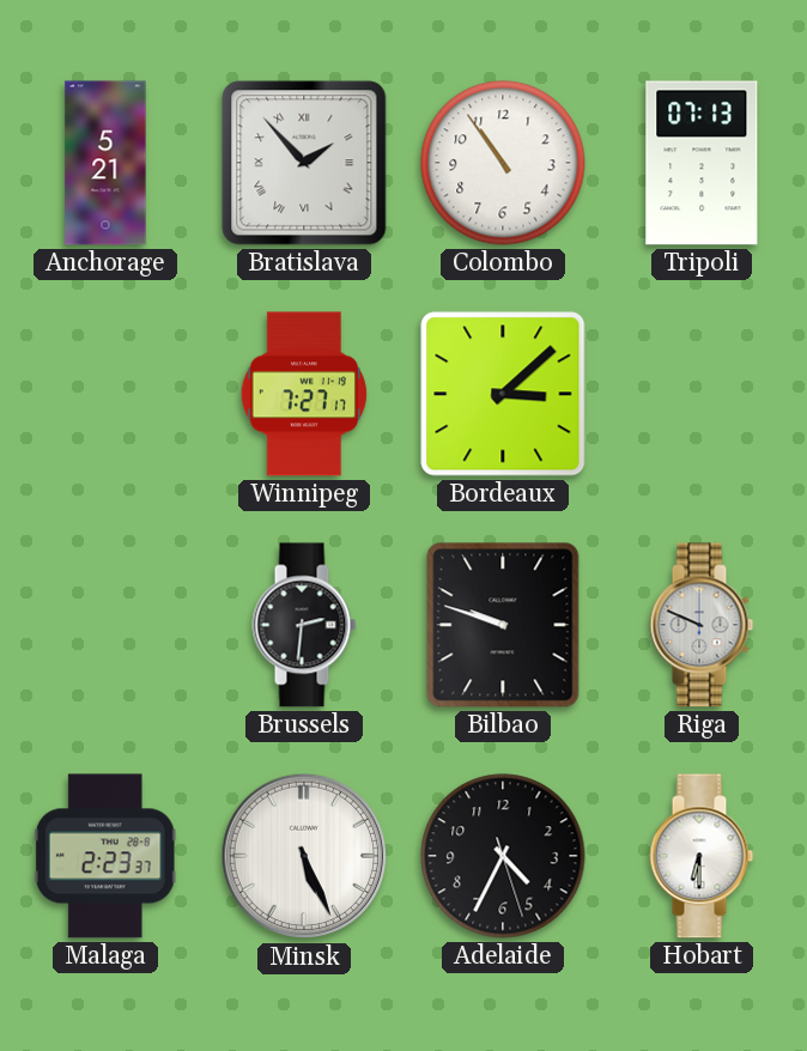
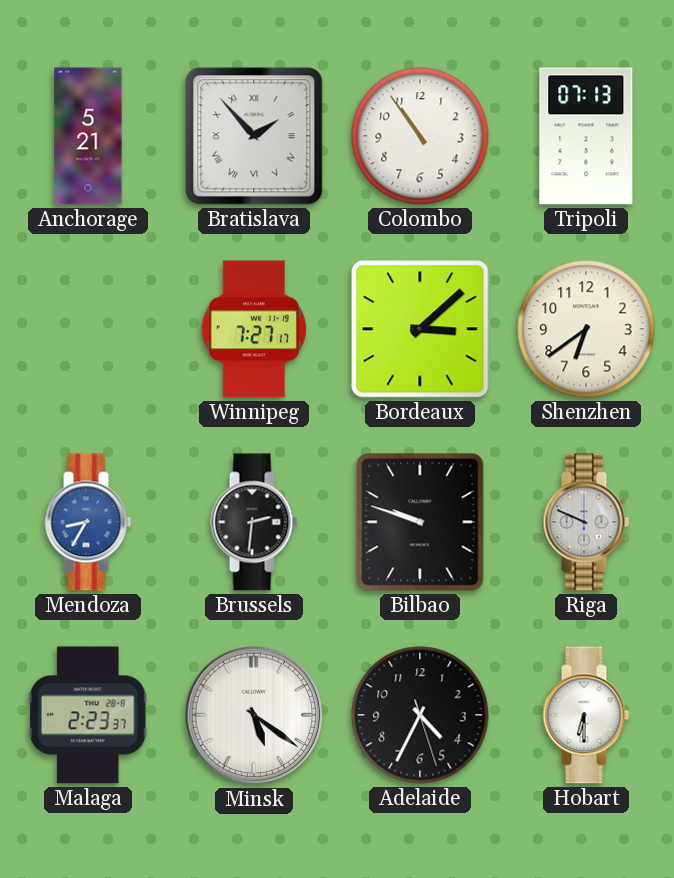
Shenzhen: none -> 6:39 (586, 329)
Mendoza: none -> 8:35 (88, 522)
Minsk: 5:26 -> 5:21 (254, 715)
